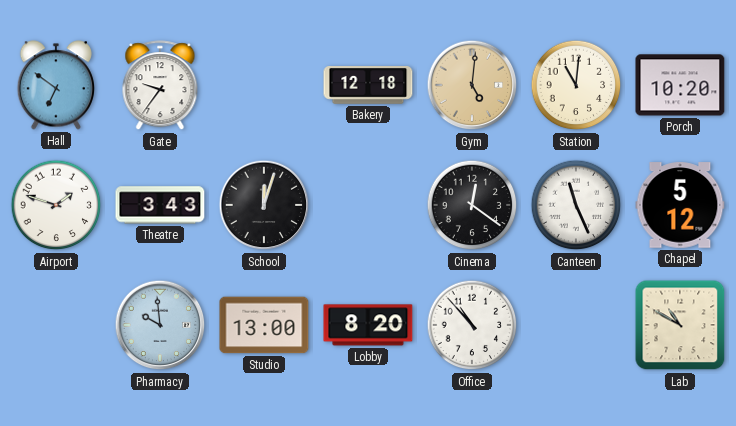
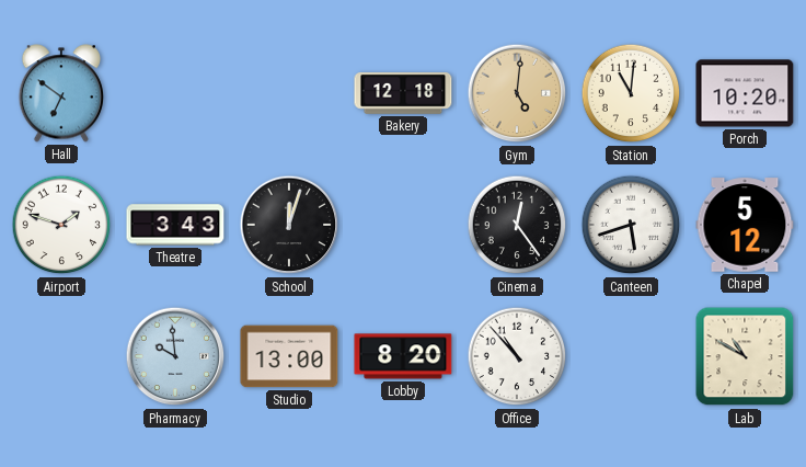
Gate: 9:36 -> none (160, 86)
Cinema: 12:21 -> 12:24 (517, 225)
Canteen: 11:26 -> 5:42 (631, 225)
